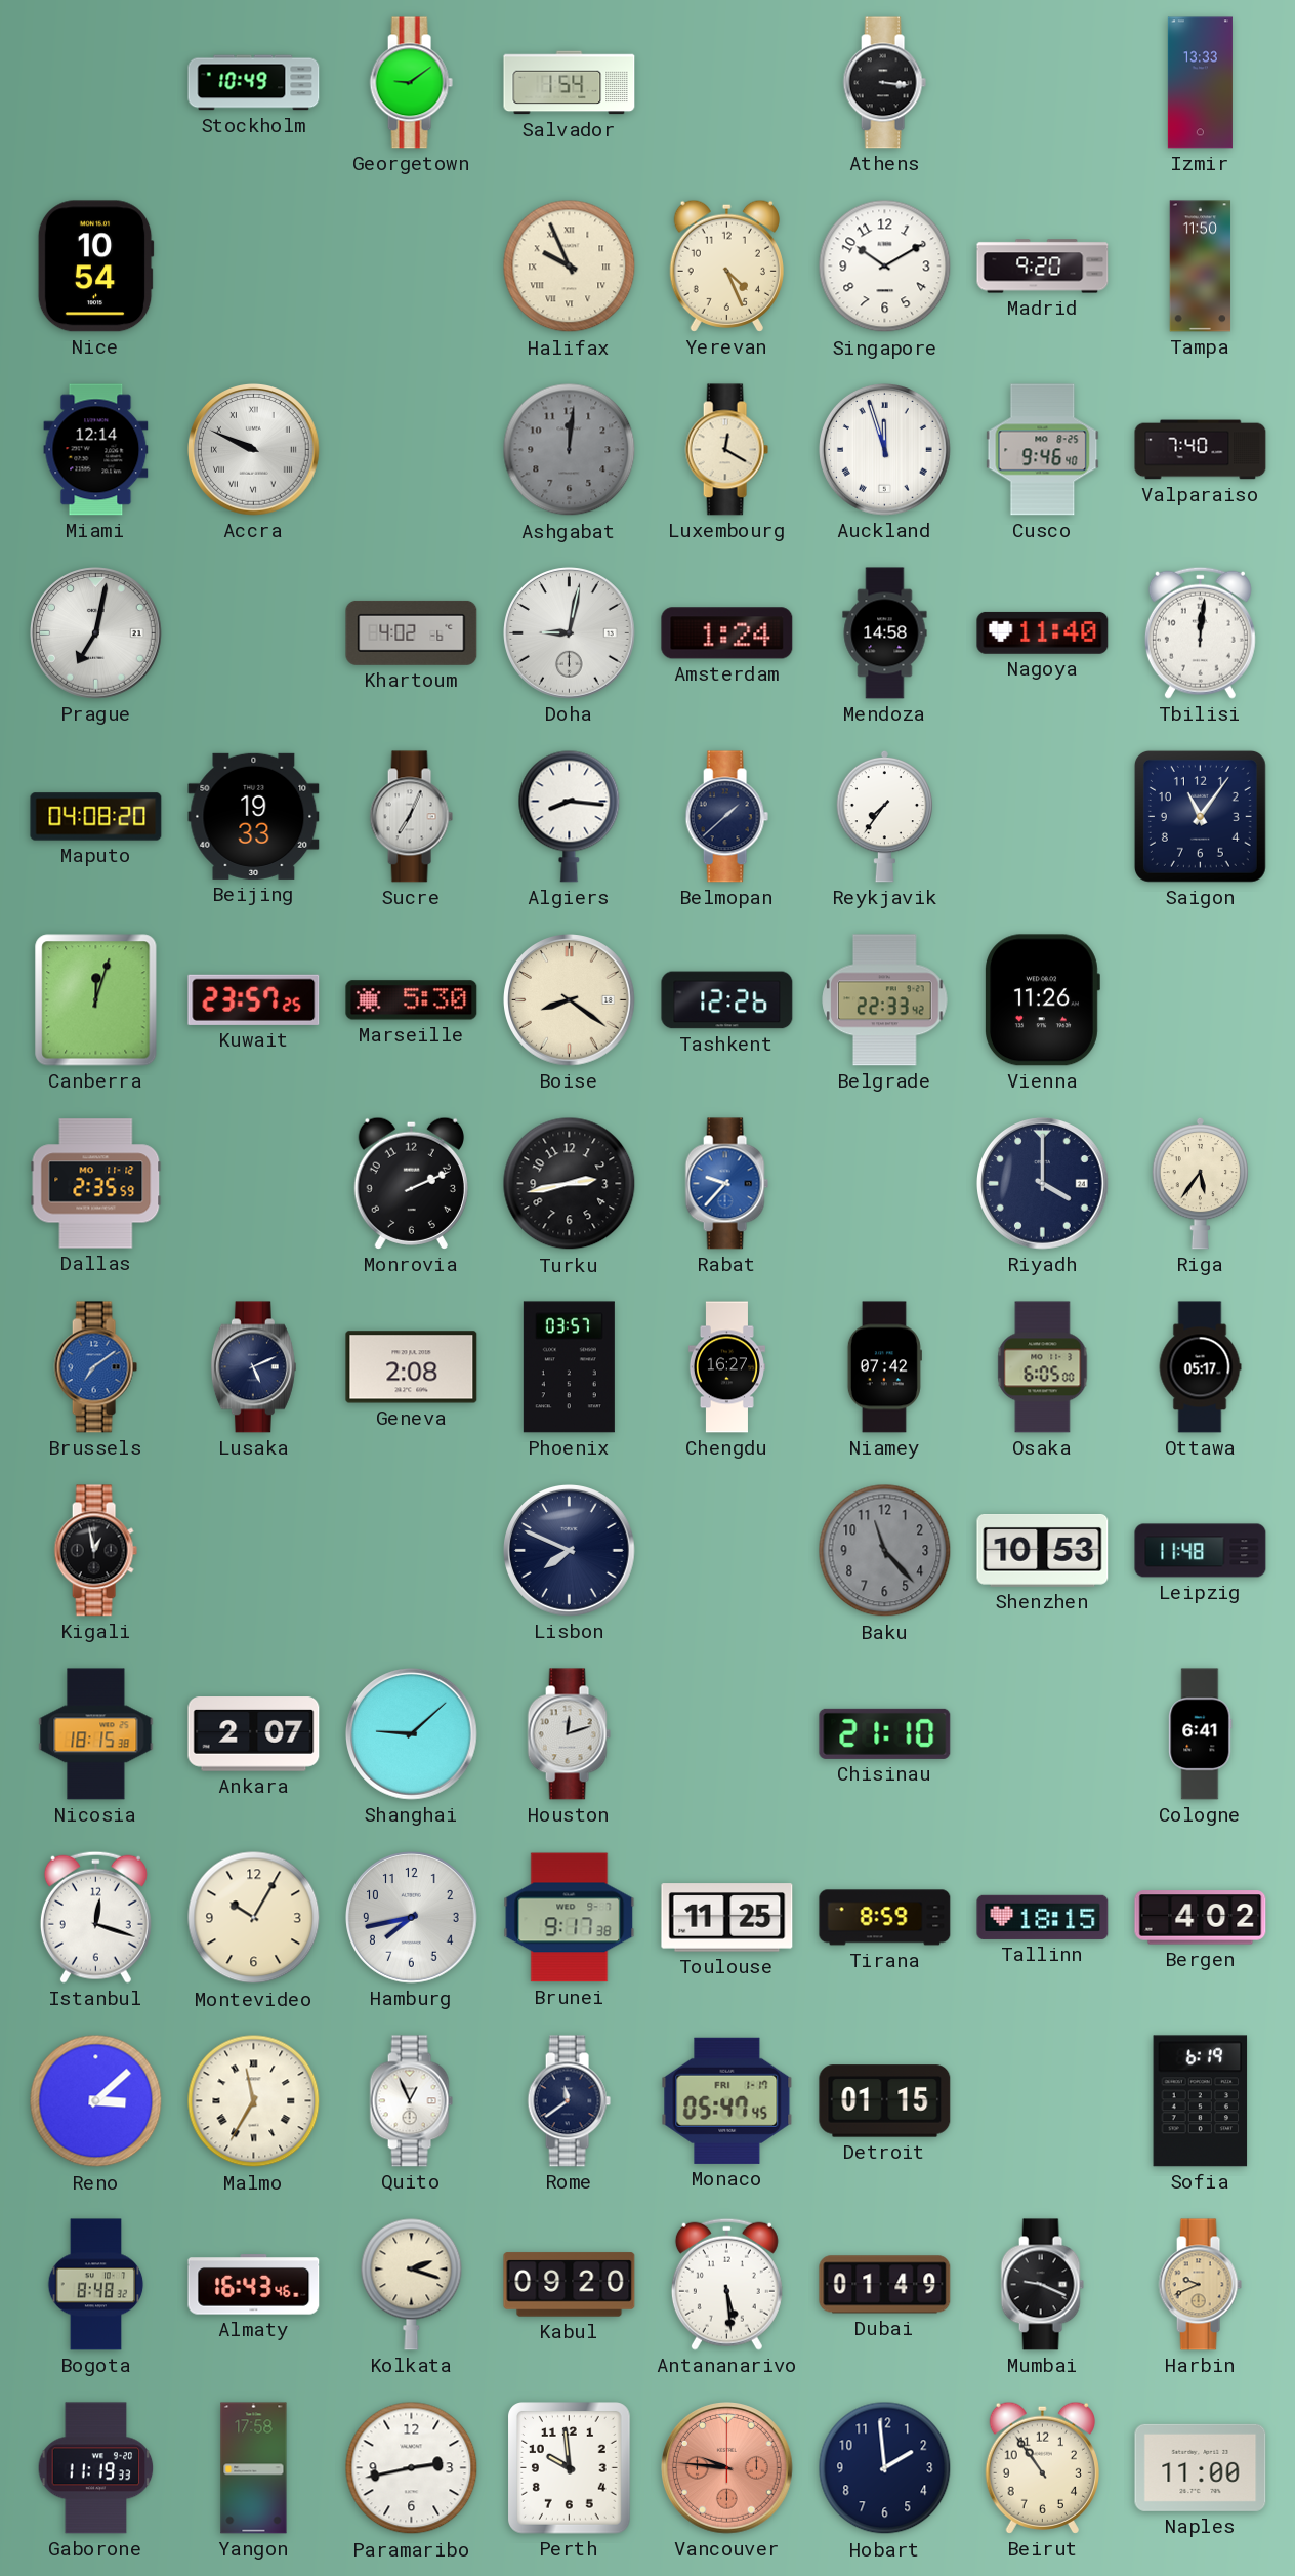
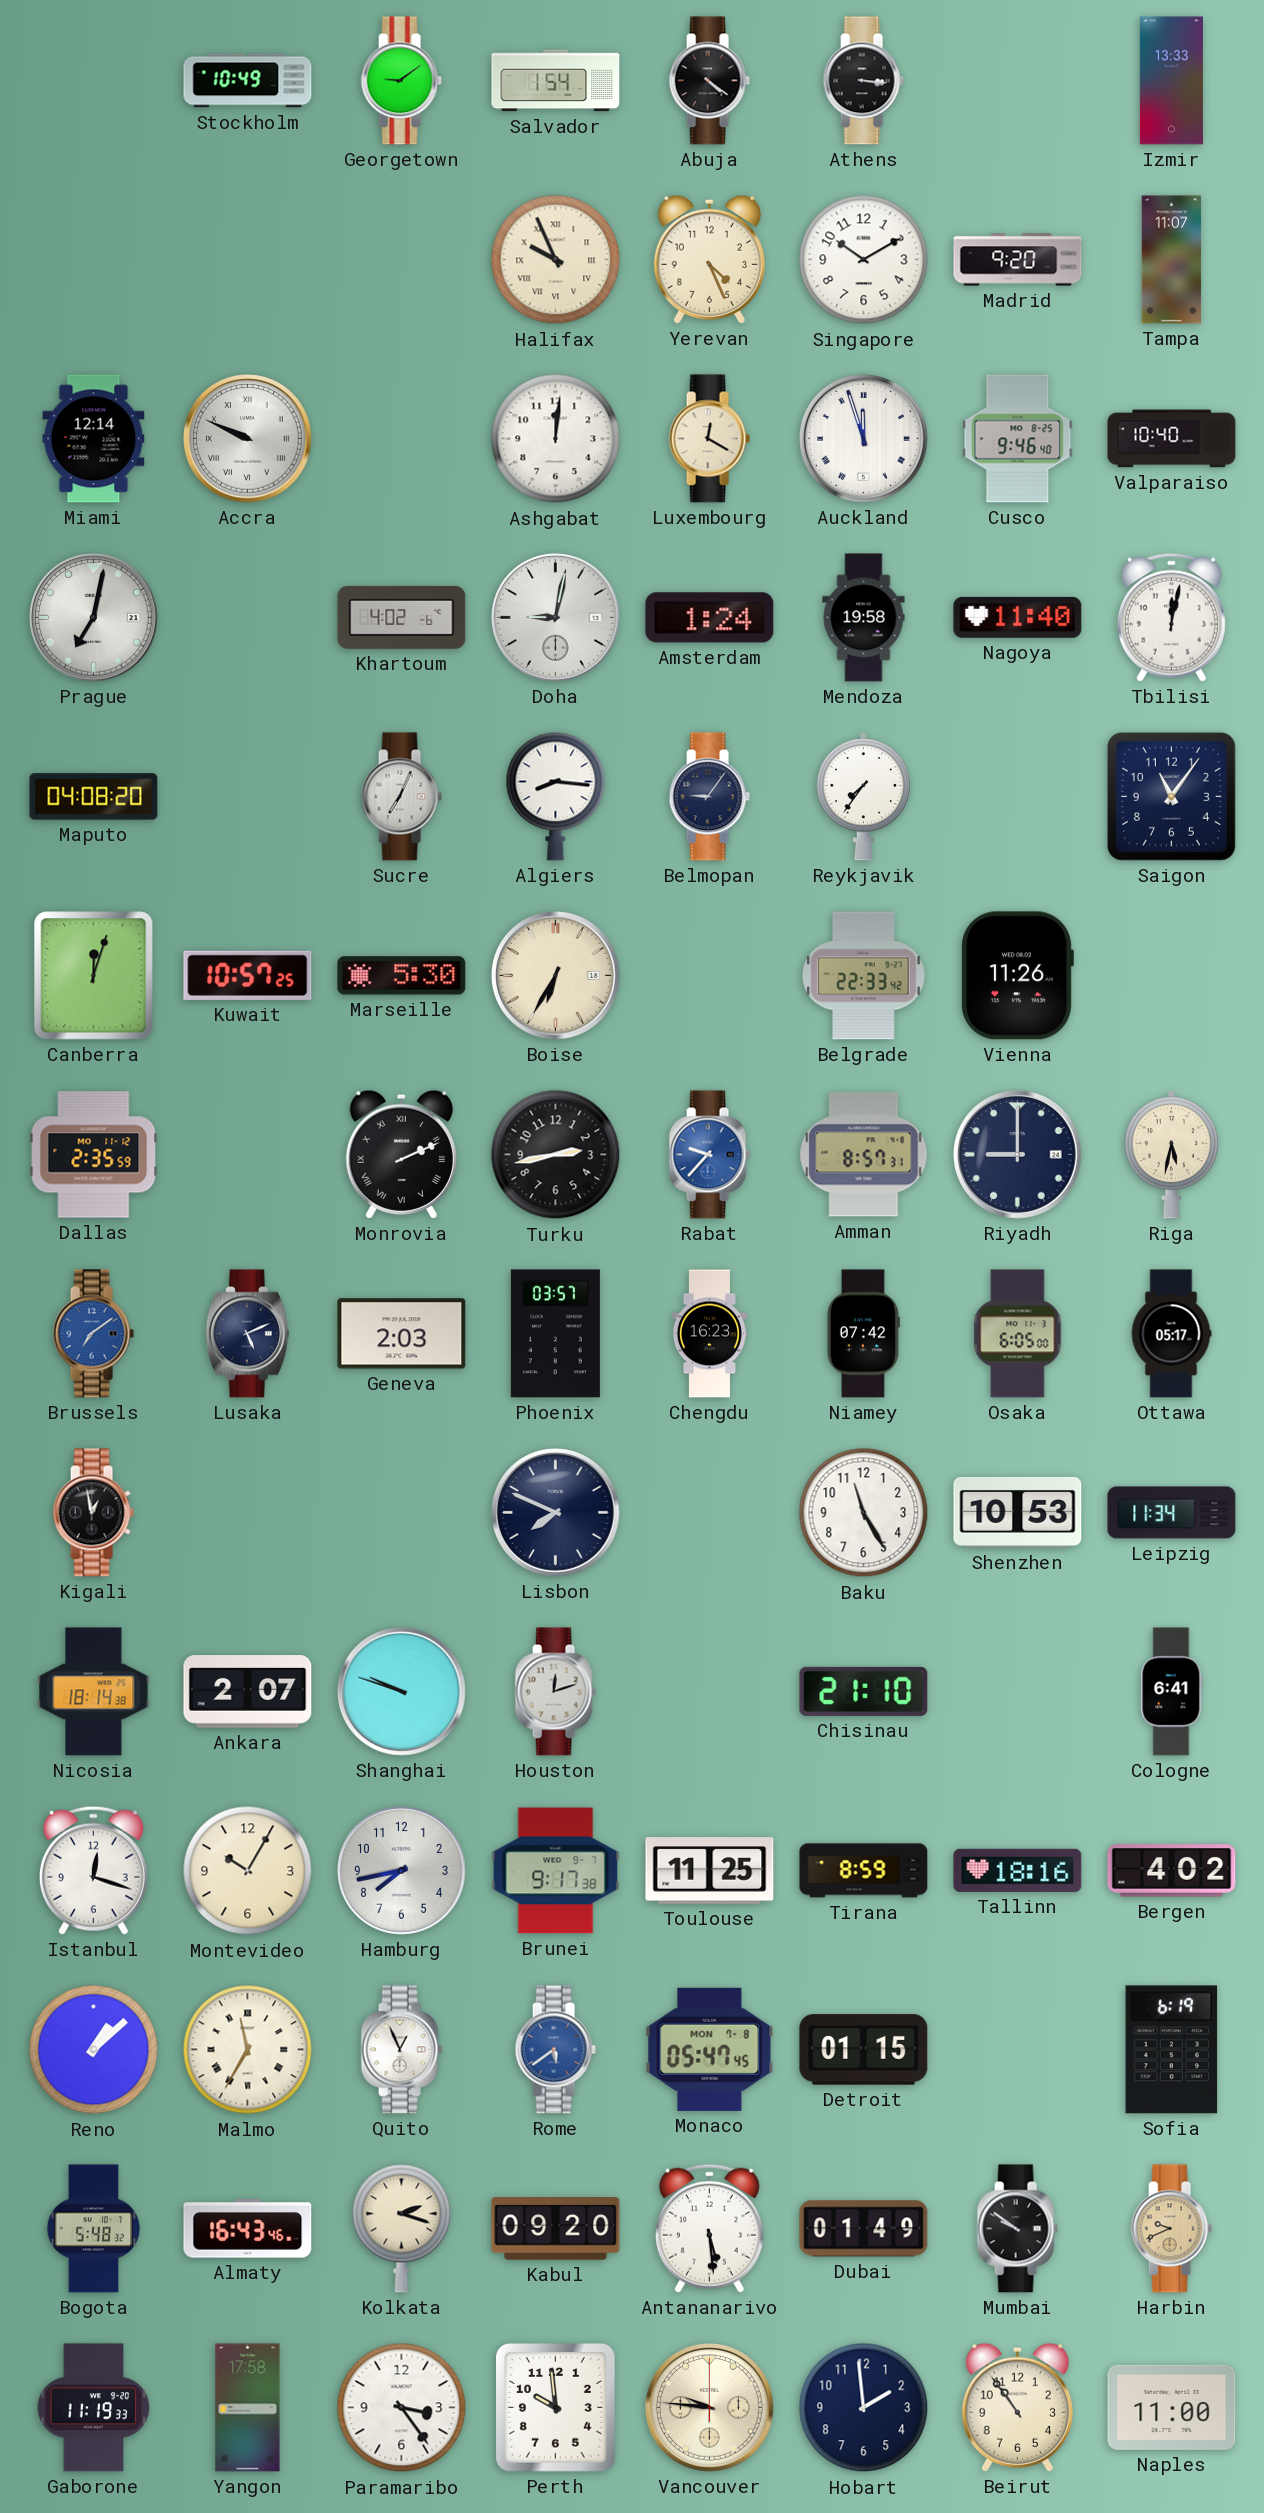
Abuja: none -> 4:21 (709, 81)
Nice: 10:54 -> none (95, 267)
Tampa: 11:50 -> 11:07 (1172, 260)
Ashgabat dial: grey -> white (556, 439)
Valparaiso: 7:40 -> 10:40 (1172, 439)
Mendoza: 14:58 -> 19:58 (864, 618)
Tbilisi: 12:01 -> 12:02 (1171, 617)
Beijing: 19:33 -> none (254, 816)
Belmopan: 1:38 -> 9:06 (709, 797)
Kuwait: 23:57 -> 10:57 (248, 975)
Boise: 8:21 -> 6:35 (556, 976)
Tashkent: 12:26 -> none (727, 1000)
Monrovia numerals: Arabic -> Roman (401, 1154)
Amman: none -> 8:57 (864, 1155)
Riyadh: 4:00 -> 9:00 (1018, 1155)
Riga: 5:36 -> 5:32 (1171, 1154)
Geneva: 2:08 -> 2:03 (402, 1334)
Chengdu: 16:27 -> 16:23 (709, 1334)
Baku: 11:23 -> 11:25 (864, 1513)
Baku dial: grey -> white (864, 1513)
Leipzig: 11:48 -> 11:34 (1172, 1513)
Nicosia: 18:15 -> 18:14 (94, 1692)
Shanghai: 9:08 -> 9:48 (402, 1692)
Tallinn: 18:15 -> 18:16 (1018, 1870)
Reno: 3:08 -> 1:08 (94, 2050)
Rome: 11:39 -> 5:39 (555, 2050)
Rome dial: navy -> blue (555, 2050)
Monaco date: FRI 1-17 -> MON 7-8 (710, 2049)
Bogota: 8:48 -> 5:48 (94, 2229)
Mumbai: 9:19 -> 9:51 (1017, 2229)
Paramaribo: 2:43 -> 3:24 (402, 2408)
Vancouver dial: salmon -> cream (710, 2408)
